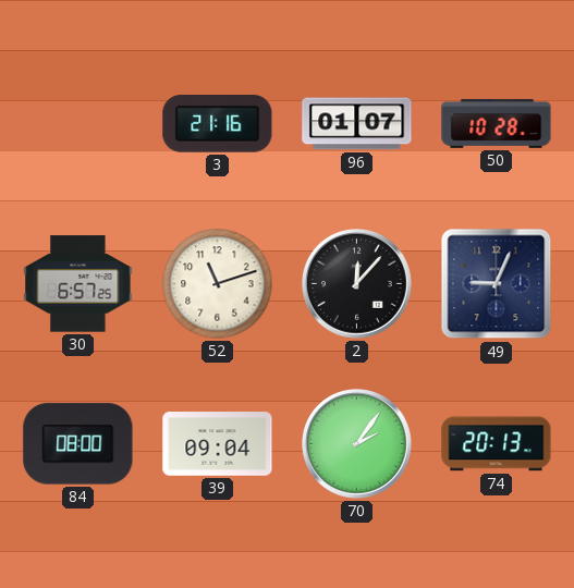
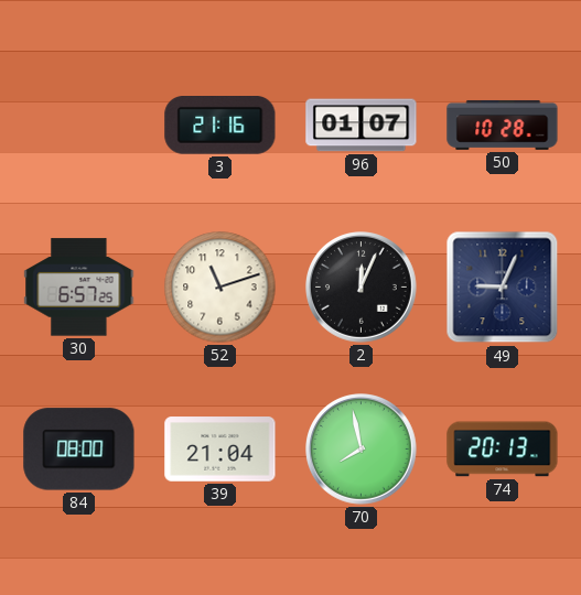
2: 12:07 -> 12:04 (362, 288)
39: 09:04 -> 21:04 (220, 450)
70: 2:06 -> 7:58 (362, 450)
